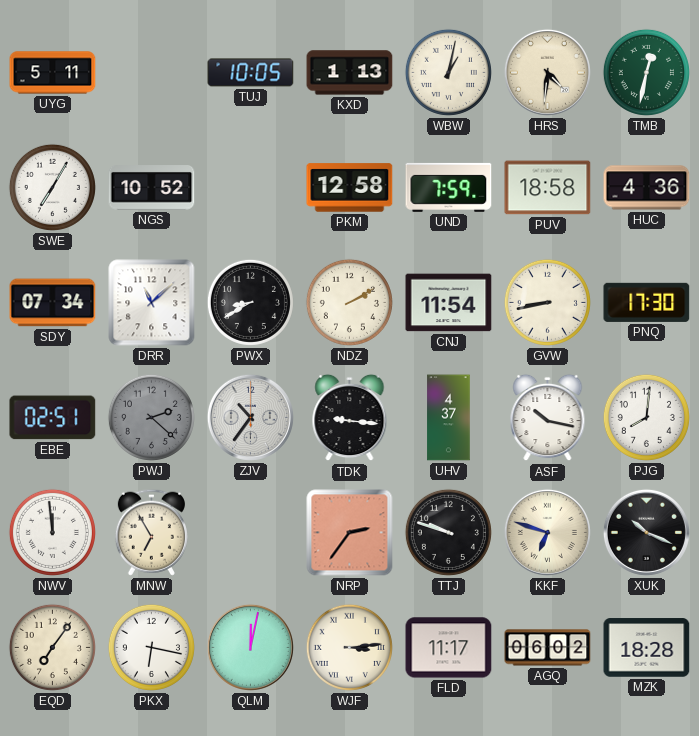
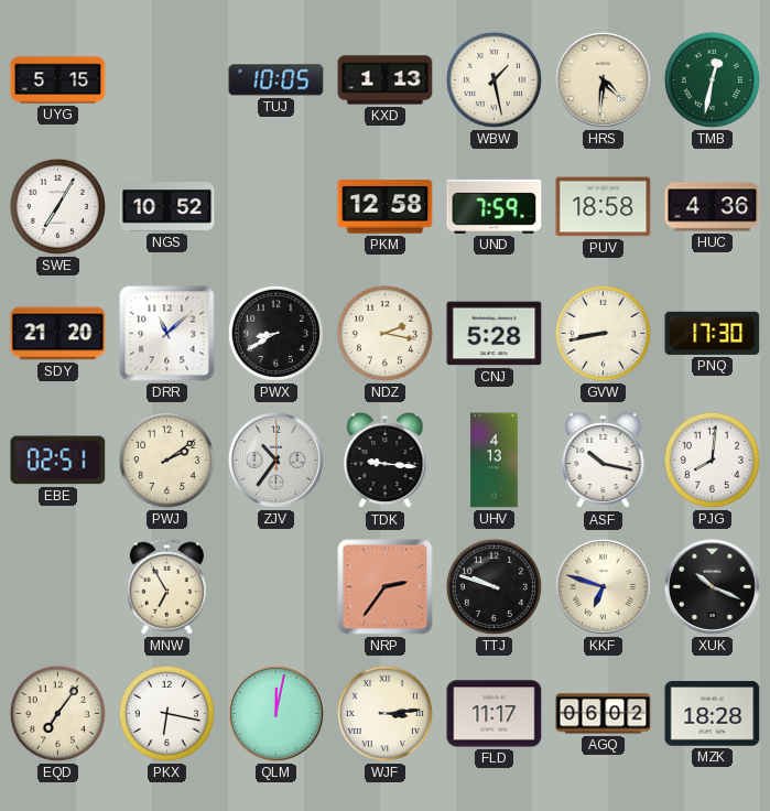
UYG: 5:11 -> 5:15 (58, 80)
WBW: 1:02 -> 1:28 (494, 79)
SDY: 07:34 -> 21:20 (58, 334)
NDZ: 2:10 -> 2:17 (384, 333)
CNJ: 11:54 -> 5:28 (495, 334)
PWJ: 2:22 -> 2:09 (166, 459)
PWJ dial: grey -> cream (166, 459)
UHV: 4:37 -> 4:13 (495, 461)
NWV: 11:59 -> none (52, 532)
